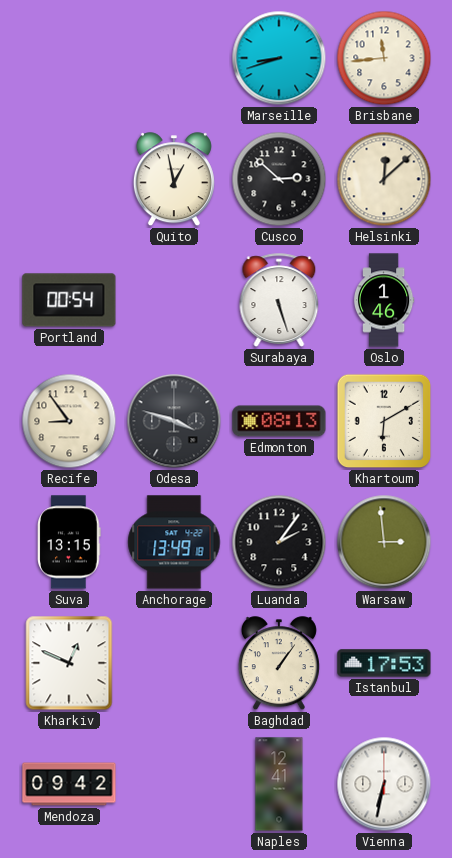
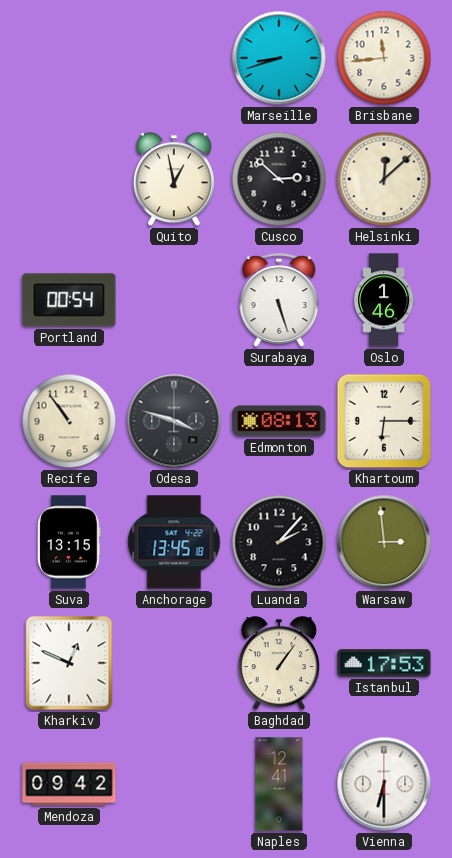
Recife: 8:54 -> 10:54 (69, 421)
Khartoum: 6:10 -> 6:15 (384, 421)
Anchorage: 13:49 -> 13:45 (174, 542)
Luanda: 2:06 -> 2:07 (279, 542)
Vienna: 6:32 -> 6:30 (384, 784)
